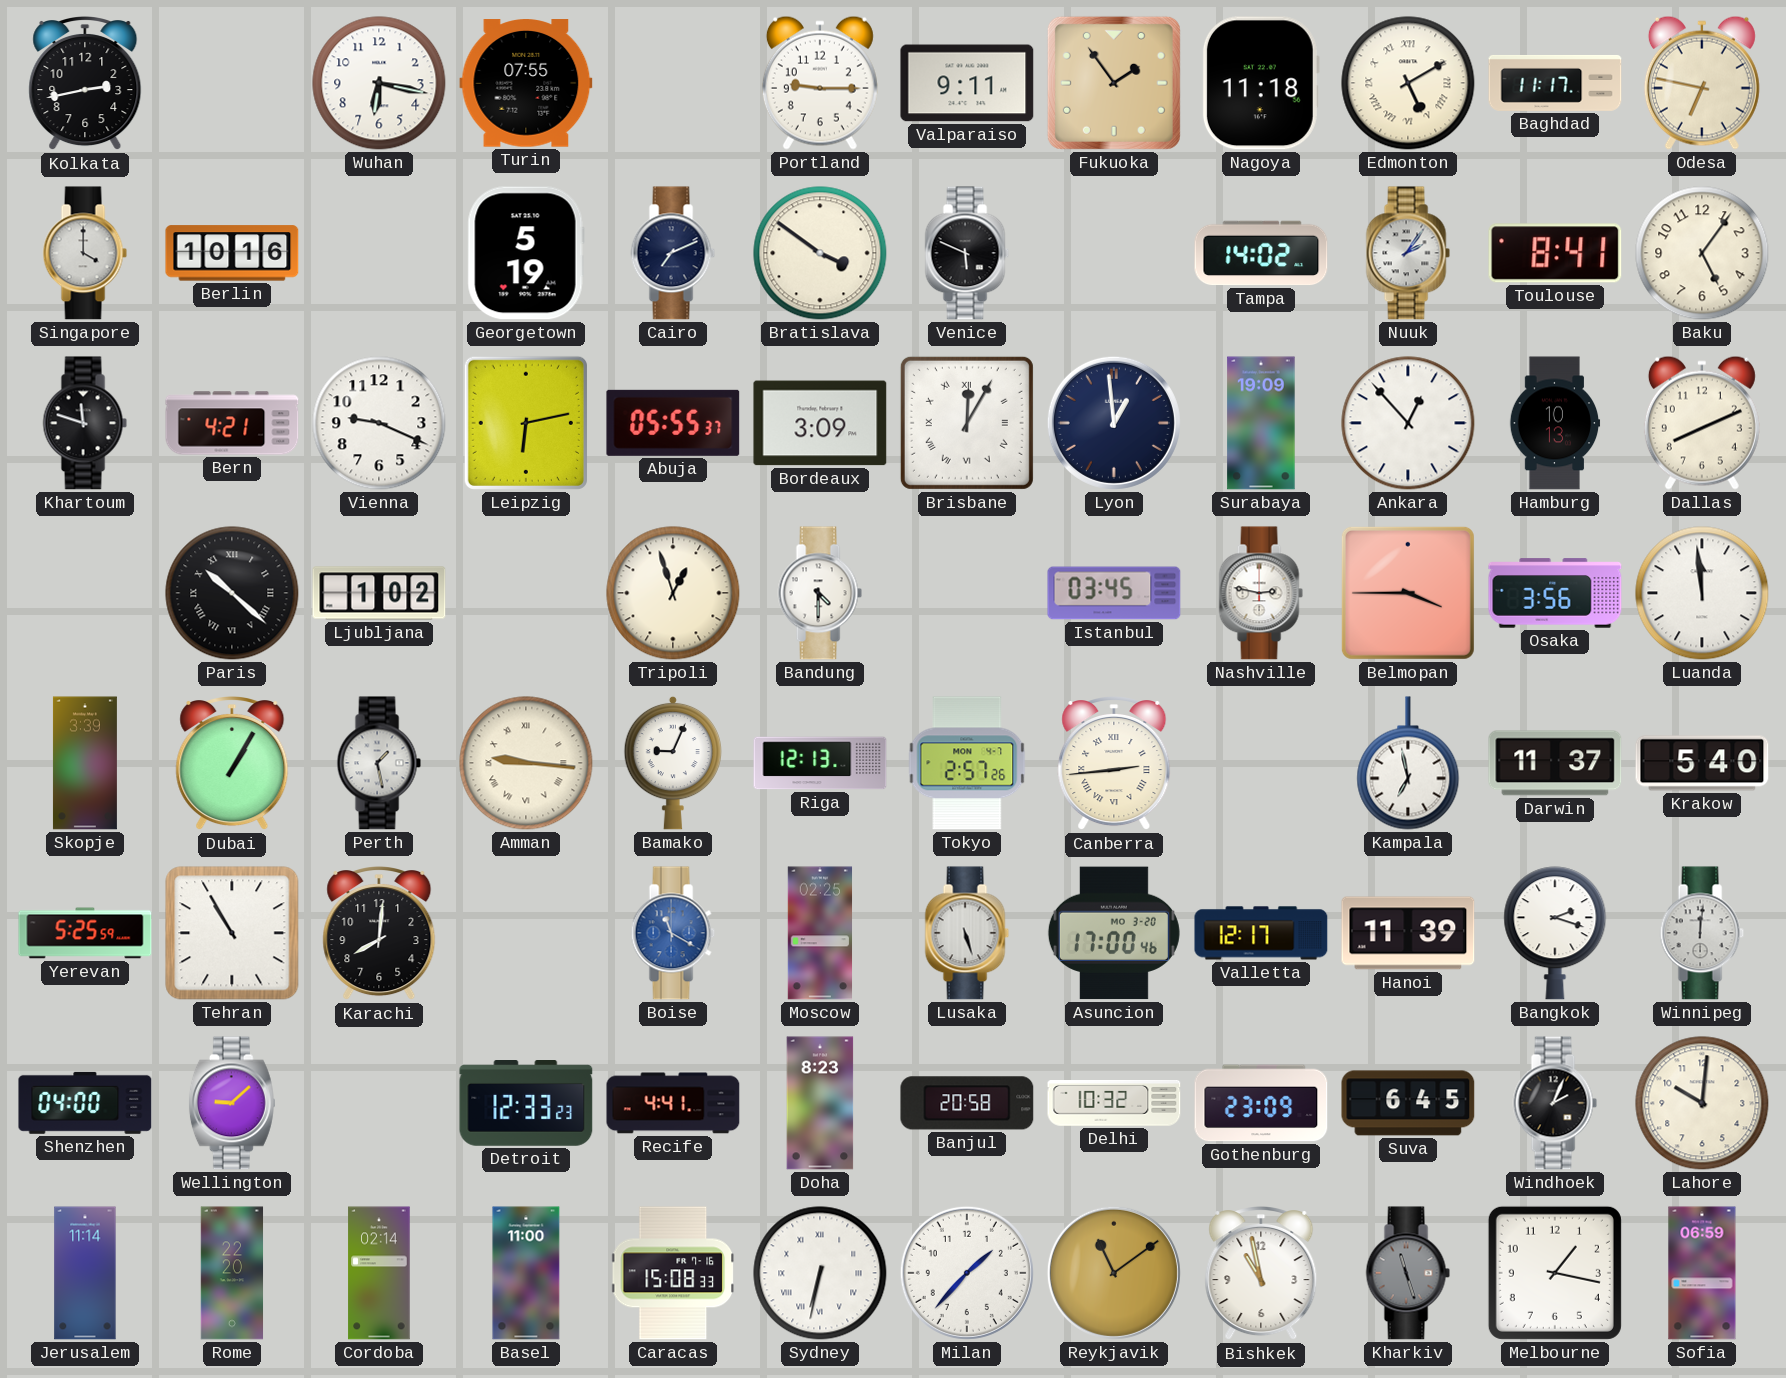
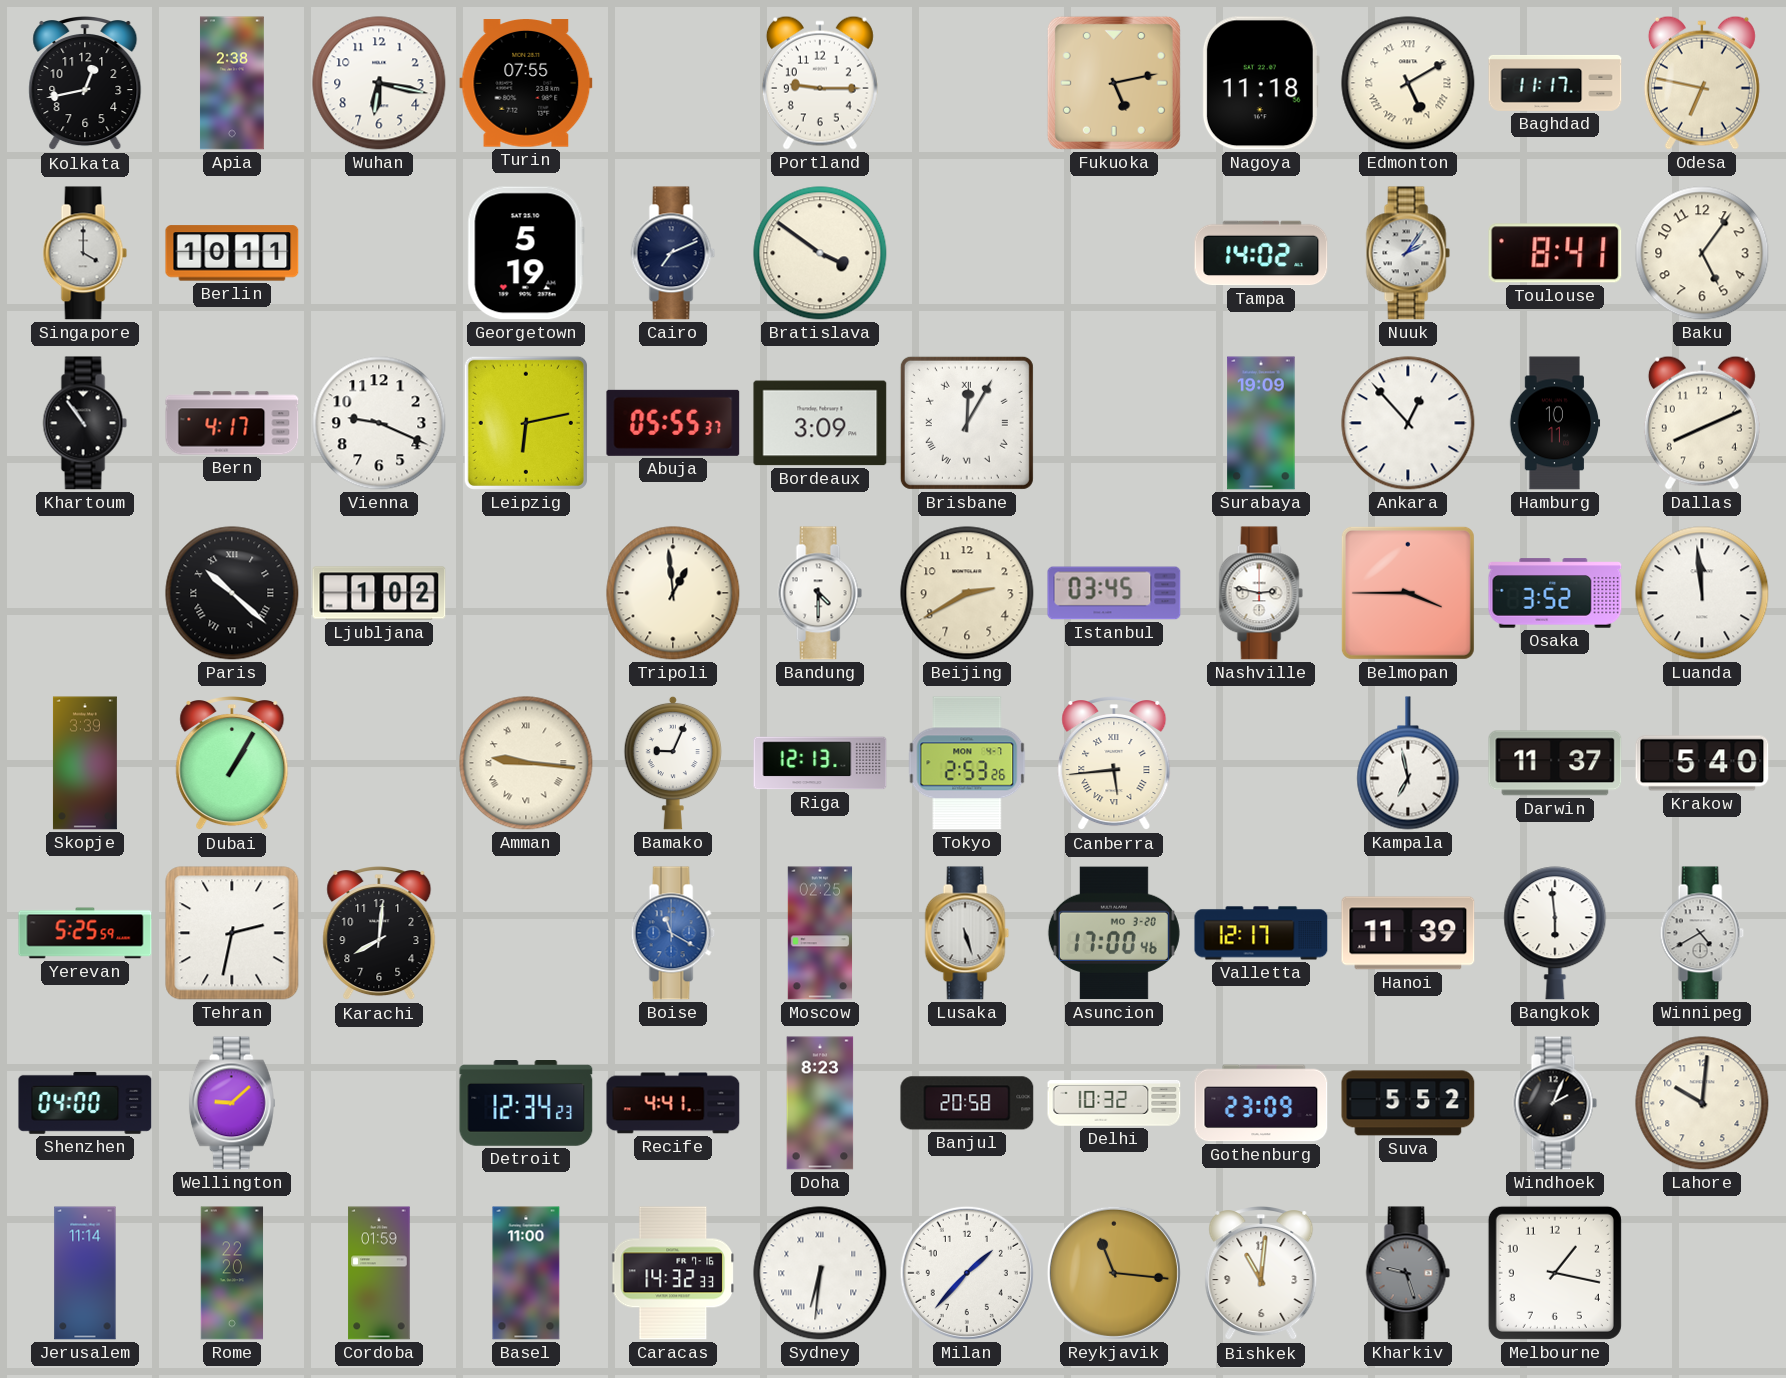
Kolkata: 2:43 -> 12:43 (85, 84)
Apia: none -> 2:38 (232, 83)
Valparaiso: 9:11 -> none (967, 83)
Fukuoka: 1:54 -> 5:13 (1114, 83)
Berlin: 10:16 -> 10:11 (232, 253)
Venice: 5:49 -> none (967, 253)
Khartoum: 11:48 -> 10:54 (85, 423)
Bern: 4:21 -> 4:17 (232, 423)
Lyon: 12:59 -> none (1114, 423)
Hamburg: 10:13 -> 10:11 (1555, 423)
Tripoli: 12:57 -> 12:59 (673, 593)
Beijing: none -> 2:40 (967, 593)
Osaka: 3:56 -> 3:52 (1555, 593)
Perth: 1:28 -> none (379, 763)
Tokyo: 2:57 -> 2:53 (967, 763)
Canberra: 2:44 -> 5:44 (1114, 764)
Tehran: 10:55 -> 2:32 (232, 933)
Bangkok: 2:18 -> 5:59 (1555, 933)
Winnipeg: 12:01 -> 4:40 (1702, 933)
Detroit: 12:33 -> 12:34 (526, 1104)
Suva: 6:45 -> 5:52 (1408, 1103)
Cordoba: 02:14 -> 01:59 (379, 1273)
Caracas: 15:08 -> 14:32 (673, 1273)
Sydney: 6:32 -> 6:31 (820, 1273)
Reykjavik: 11:09 -> 11:16 (1114, 1273)
Bishkek: 10:58 -> 11:01 (1261, 1274)
Kharkiv: 11:27 -> 9:27 (1408, 1273)
Sofia: 06:59 -> none (1702, 1273)
